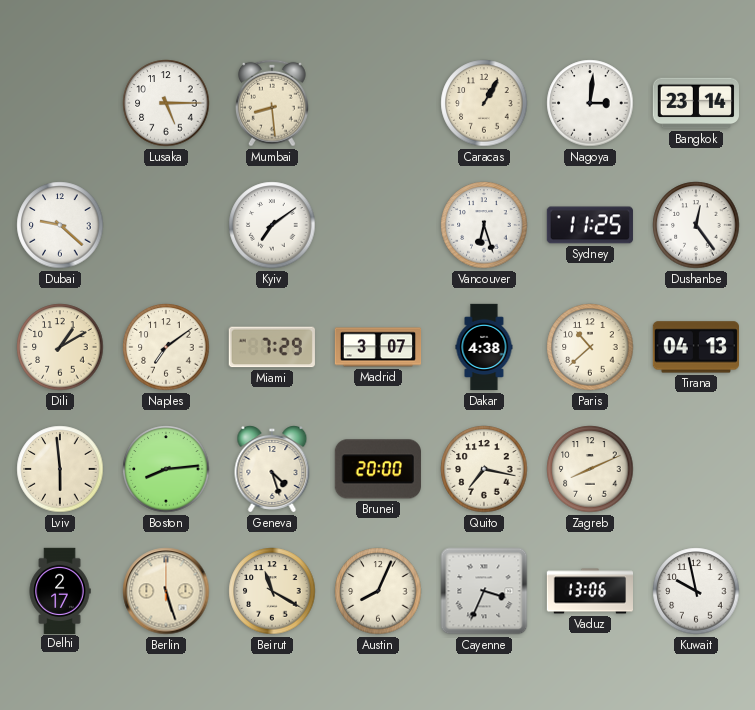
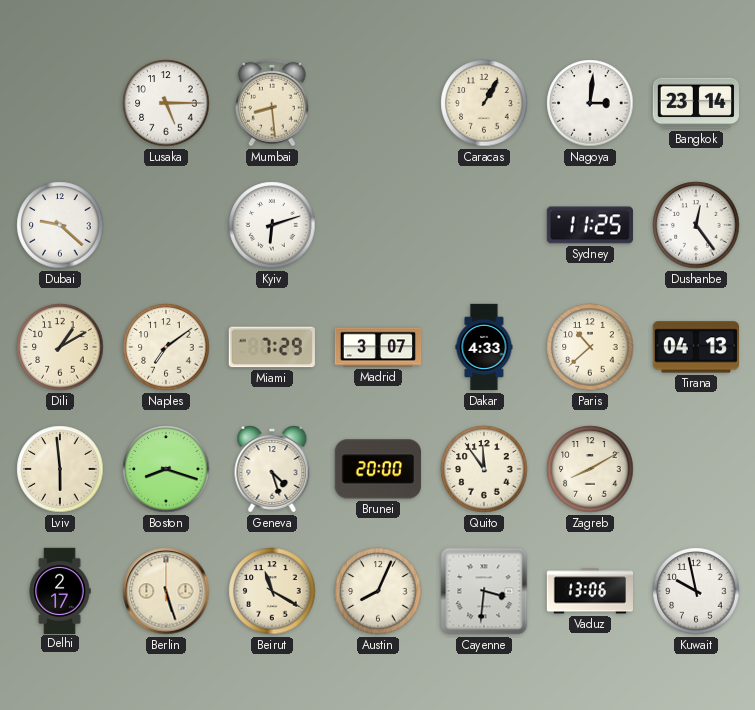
Kyiv: 7:09 -> 6:12 (272, 225)
Vancouver: 6:27 -> none (484, 225)
Dakar: 4:38 -> 4:33 (484, 347)
Boston: 8:14 -> 8:18 (166, 469)
Quito: 7:17 -> 11:54 (484, 469)
Zagreb: 8:11 -> 8:10 (590, 469)
Cayenne: 3:34 -> 3:31 (484, 591)
